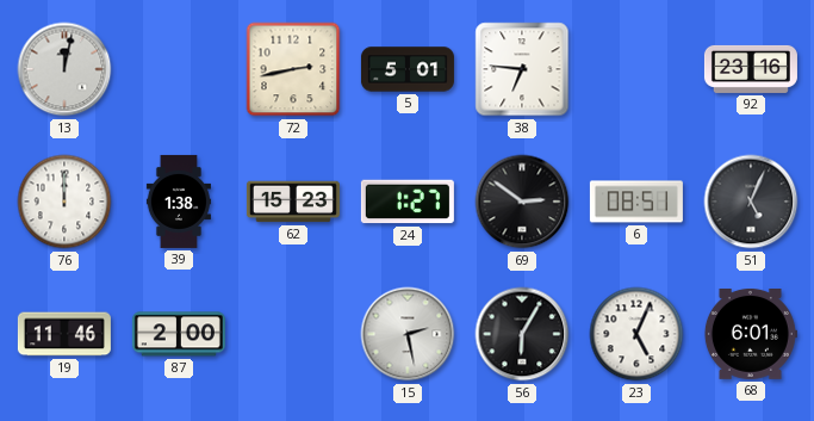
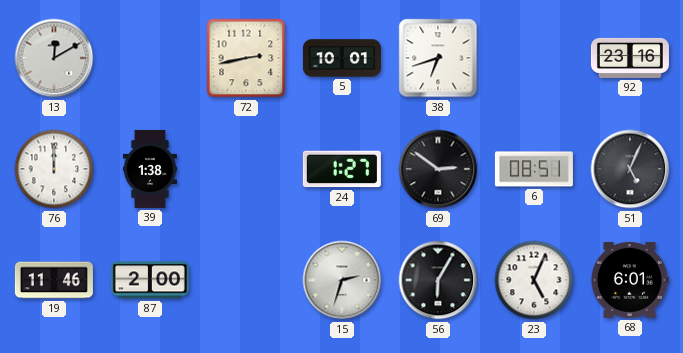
13: 12:02 -> 12:10 (54, 58)
5: 5:01 -> 10:01 (342, 58)
38: 6:46 -> 6:42 (438, 58)
62: 15:23 -> none (293, 202)
15: 2:28 -> 2:33 (342, 280)
